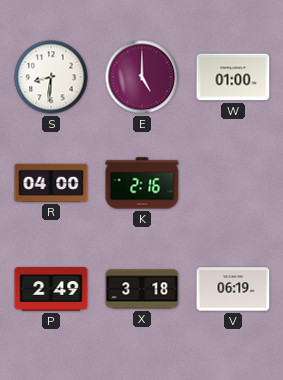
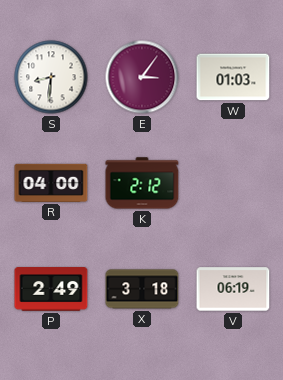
E: 5:00 -> 3:06 (142, 77)
W: 01:00 -> 01:03 (233, 77)
K: 2:16 -> 2:12 (142, 183)
